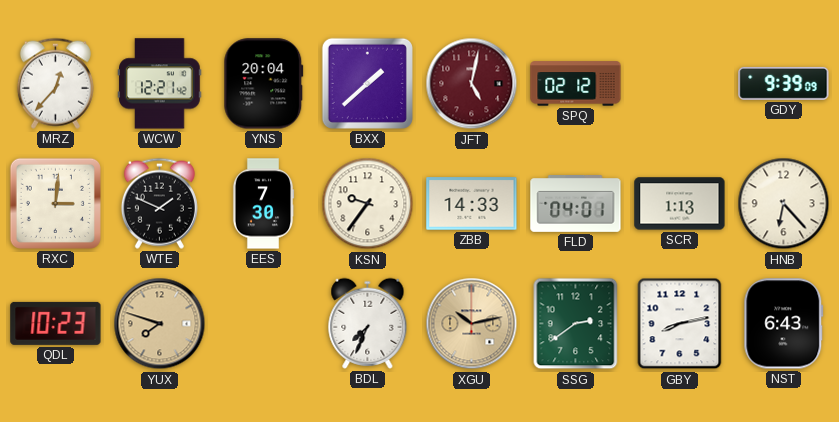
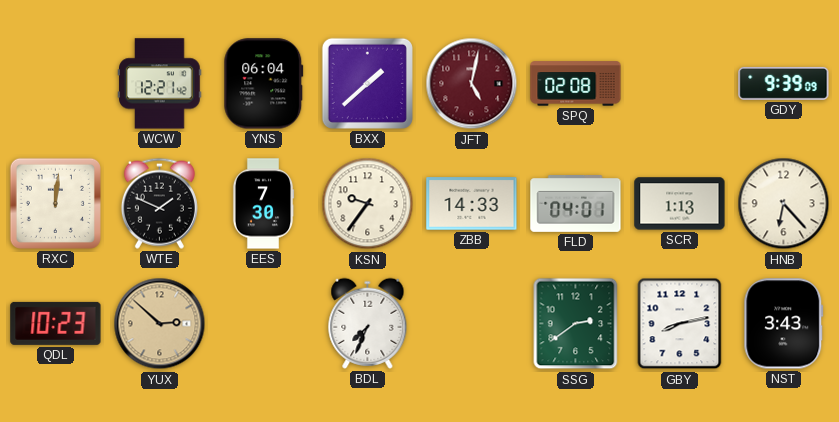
MRZ: 12:37 -> none (55, 83)
YNS: 20:04 -> 06:04 (264, 84)
SPQ: 02:12 -> 02:08 (576, 84)
RXC: 3:01 -> 12:01 (55, 203)
YUX: 7:48 -> 2:52 (160, 324)
XGU: 10:13 -> none (472, 324)
NST: 6:43 -> 3:43 (784, 324)
